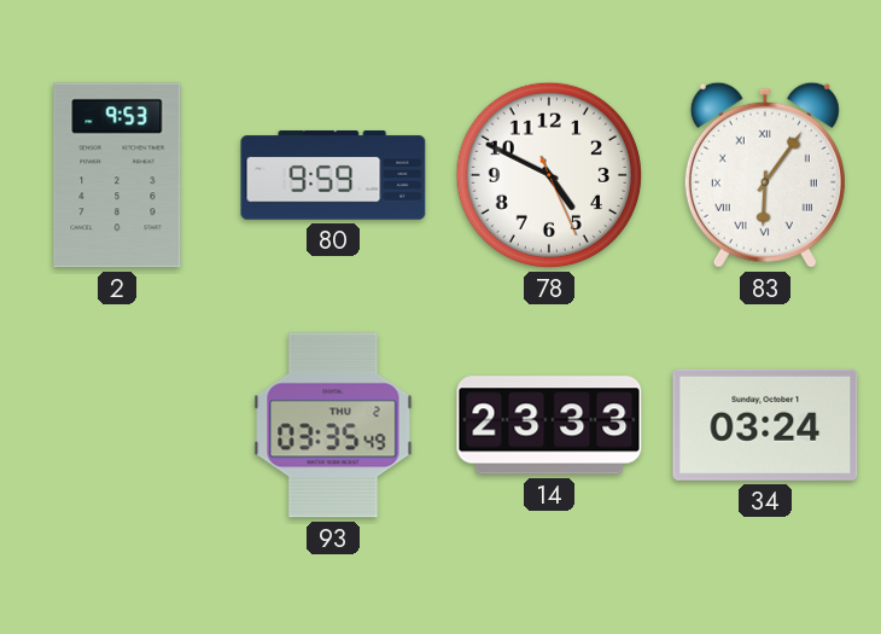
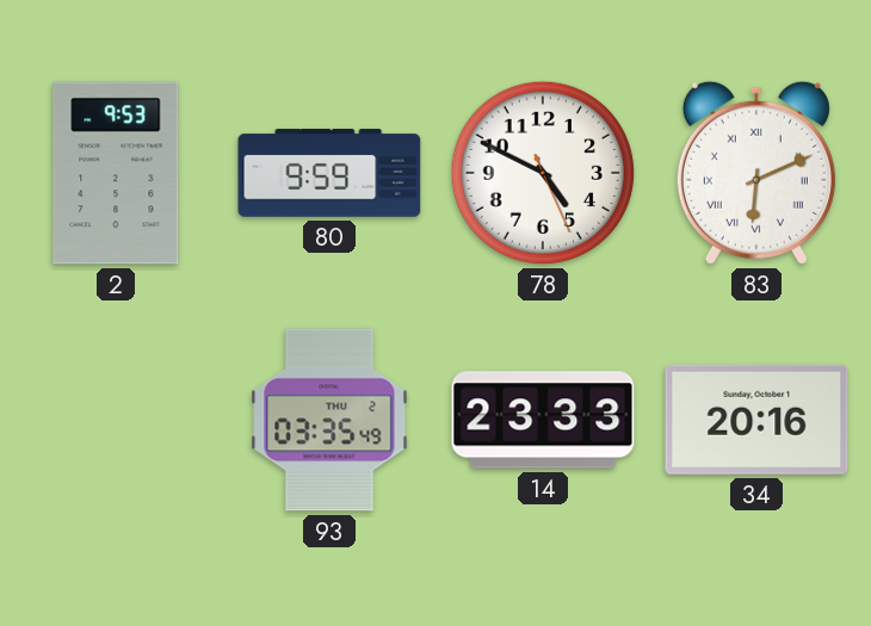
83: 6:06 -> 6:11 (756, 173)
34: 03:24 -> 20:16 (756, 420)
